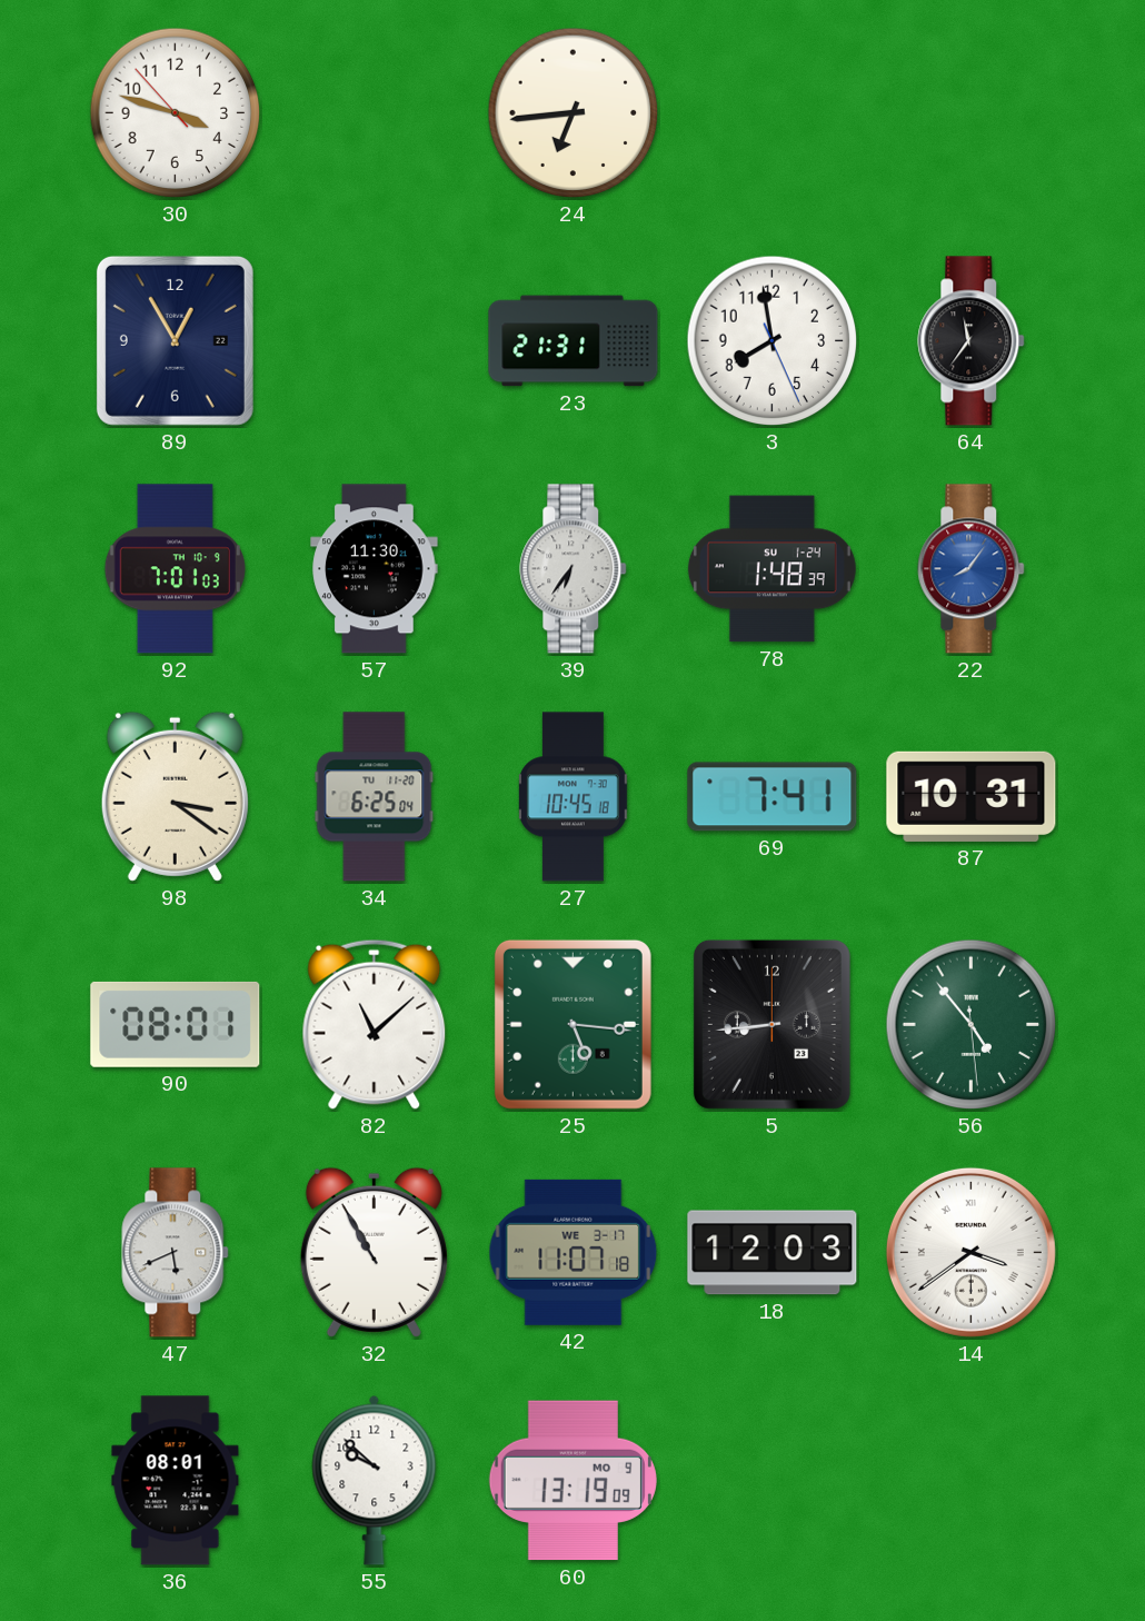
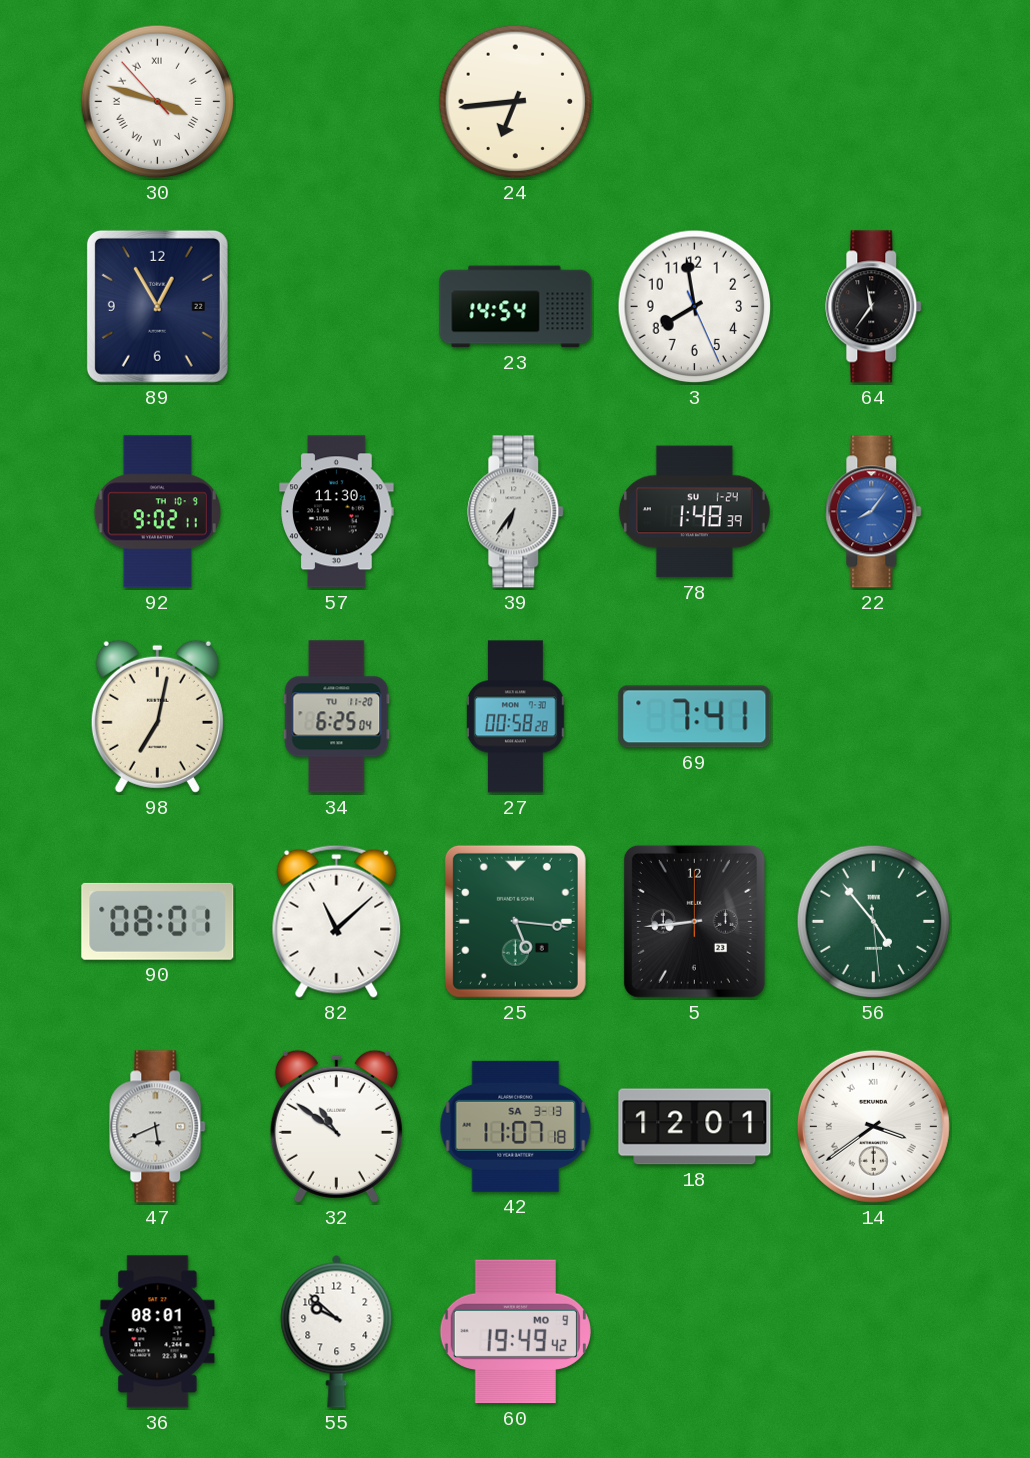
30 numerals: Arabic -> Roman (158, 102)
23: 21:31 -> 14:54 (516, 307)
92: 7:01 -> 9:02 (157, 512)
98: 3:21 -> 7:02 (157, 716)
27: 10:45 -> 00:58 (516, 717)
87: 10:31 -> none (972, 796)
32: 10:55 -> 10:51 (336, 1126)
42 date: WE 3-17 -> SA 3-13 (516, 1126)
18: 12:03 -> 12:01 (695, 1127)
60: 13:19 -> 19:49 (515, 1332)
